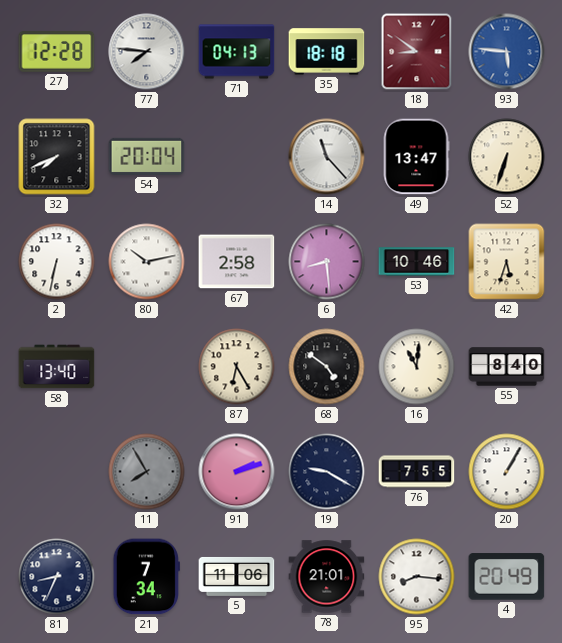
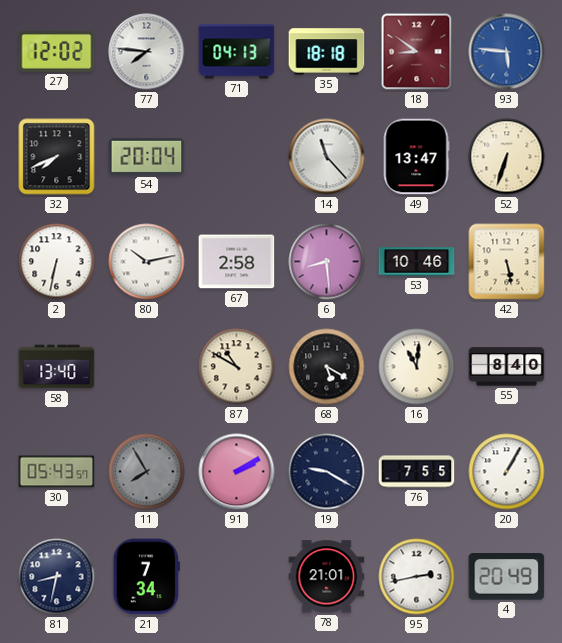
27: 12:28 -> 12:02 (57, 52)
42: 5:33 -> 5:28 (507, 262)
87: 6:25 -> 10:50 (237, 367)
68: 4:51 -> 5:20 (327, 367)
30: none -> 05:43 (57, 472)
91: 2:12 -> 2:10 (237, 472)
81: 8:34 -> 8:32 (57, 577)
5: 11:06 -> none (237, 576)
95: 8:16 -> 2:43 (417, 577)
